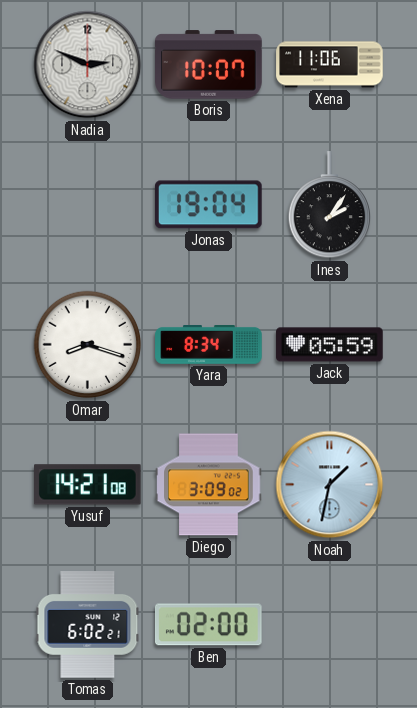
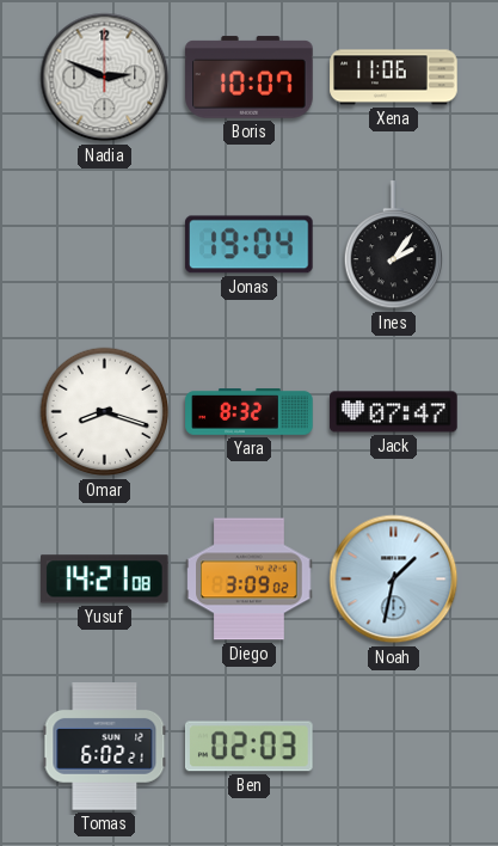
Yara: 8:34 -> 8:32 (250, 412)
Jack: 05:59 -> 07:47 (394, 412)
Ben: 02:00 -> 02:03 (250, 747)
